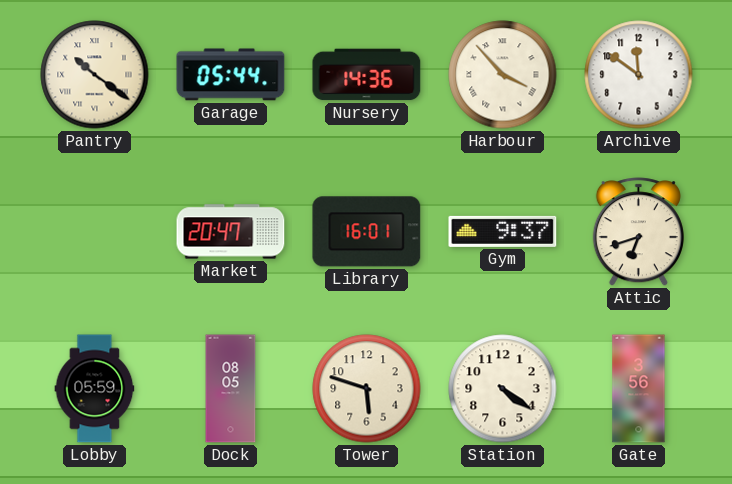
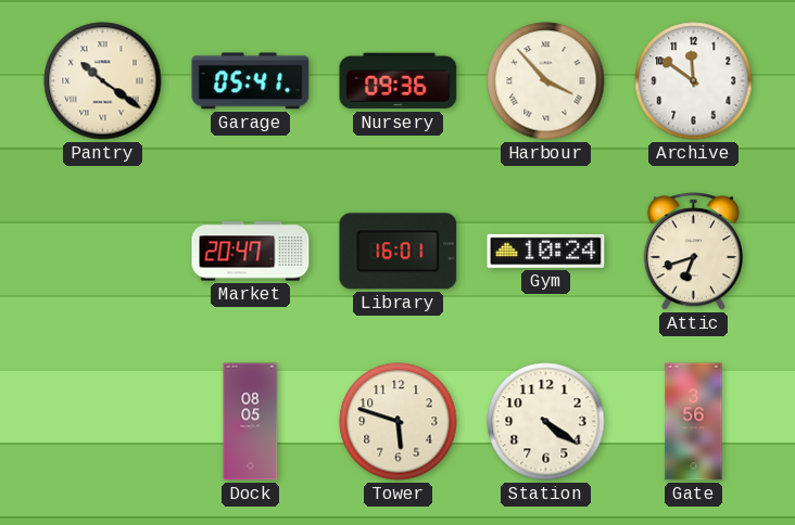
Garage: 05:44 -> 05:41 (251, 81)
Nursery: 14:36 -> 09:36 (399, 81)
Gym: 9:37 -> 10:24 (546, 251)
Lobby: 05:59 -> none (95, 389)
